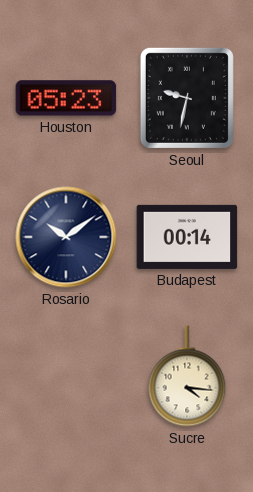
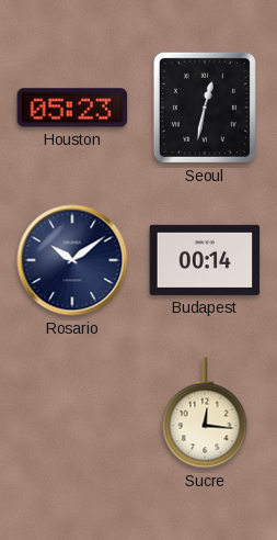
Seoul: 9:32 -> 12:32 (205, 108)
Sucre: 4:16 -> 12:16 (205, 413)
